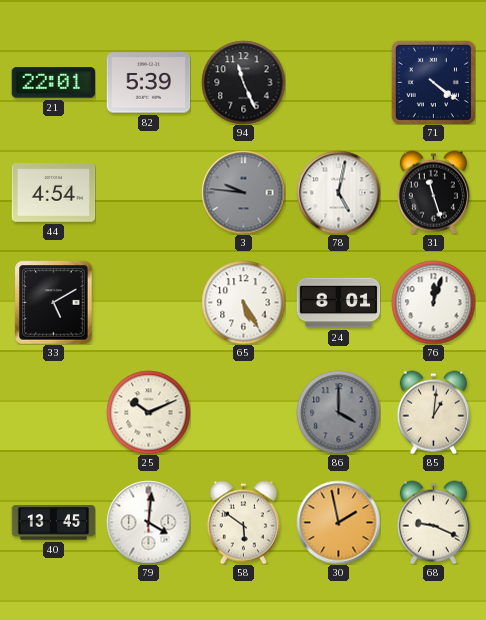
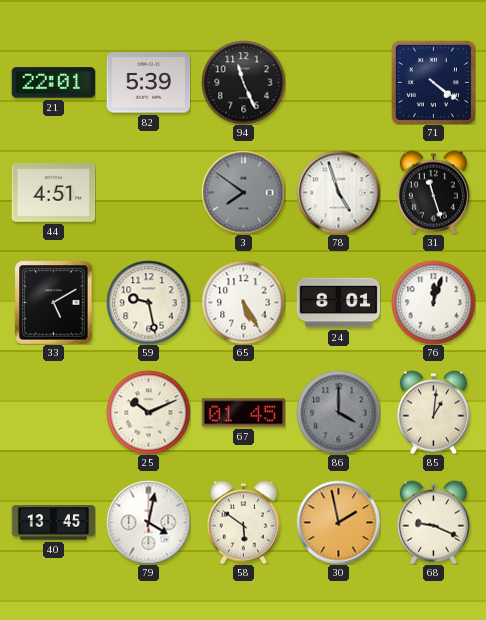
44: 4:54 -> 4:51 (53, 193)
3: 9:46 -> 7:51 (243, 192)
78: 5:02 -> 4:57 (338, 192)
59: none -> 9:28 (148, 302)
67: none -> 01:45 (243, 413)
79: 4:01 -> 4:02 (148, 522)
